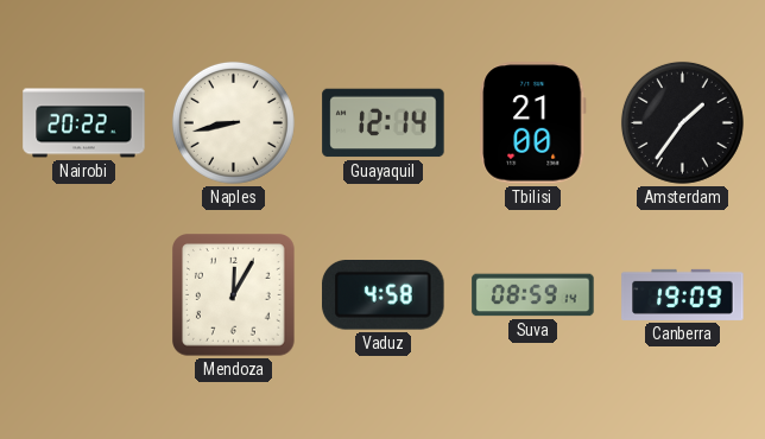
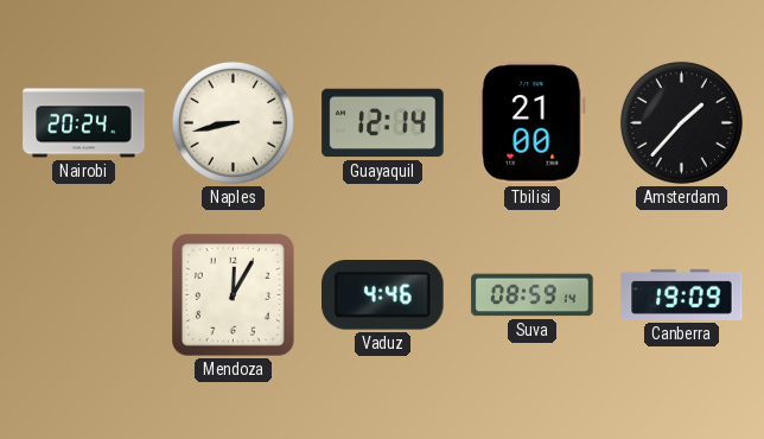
Nairobi: 20:22 -> 20:24 (84, 123)
Amsterdam: 1:36 -> 1:37 (681, 122)
Vaduz: 4:58 -> 4:46 (383, 295)
